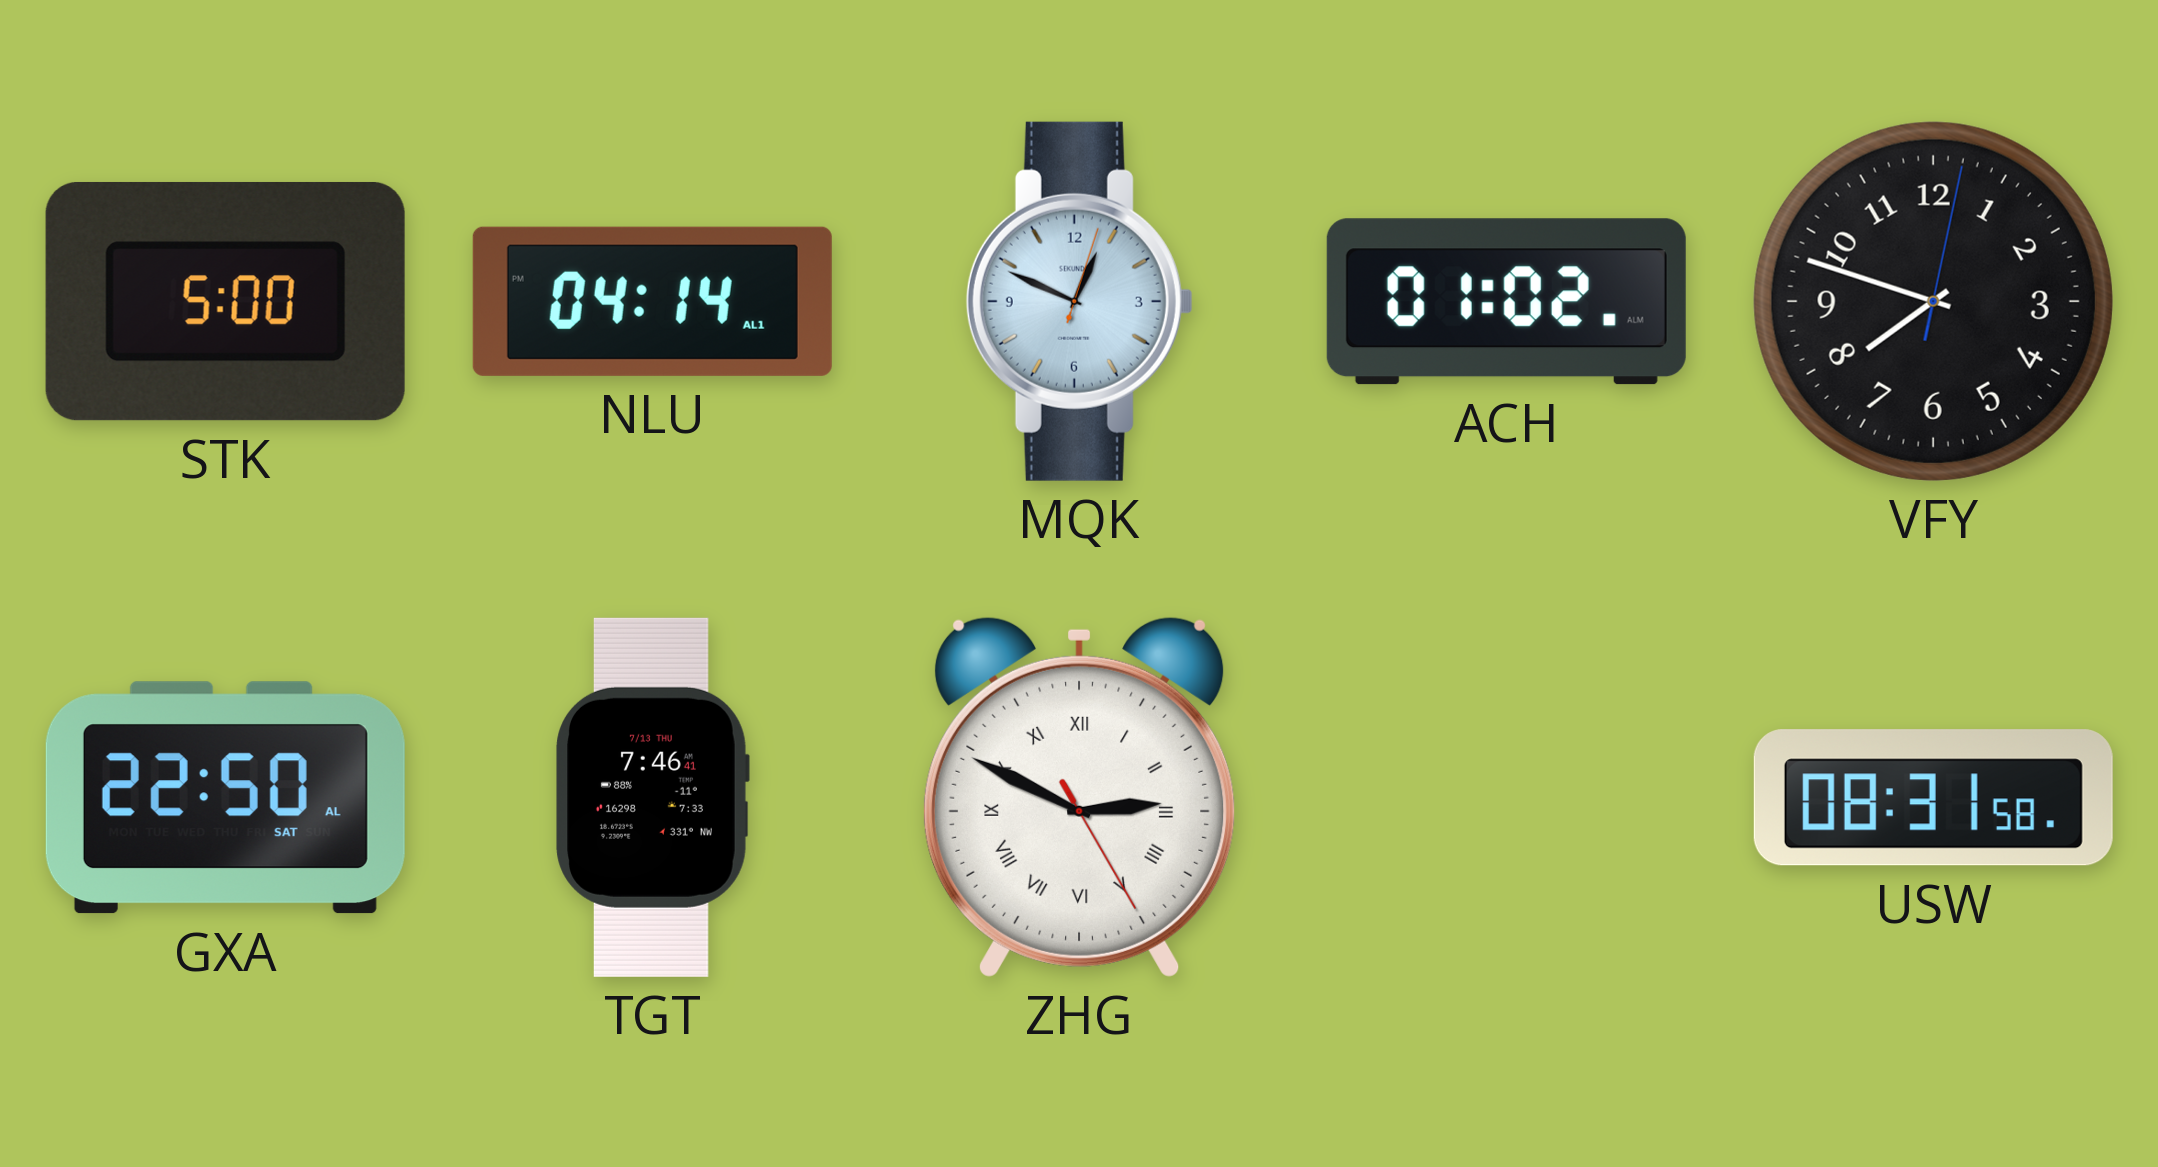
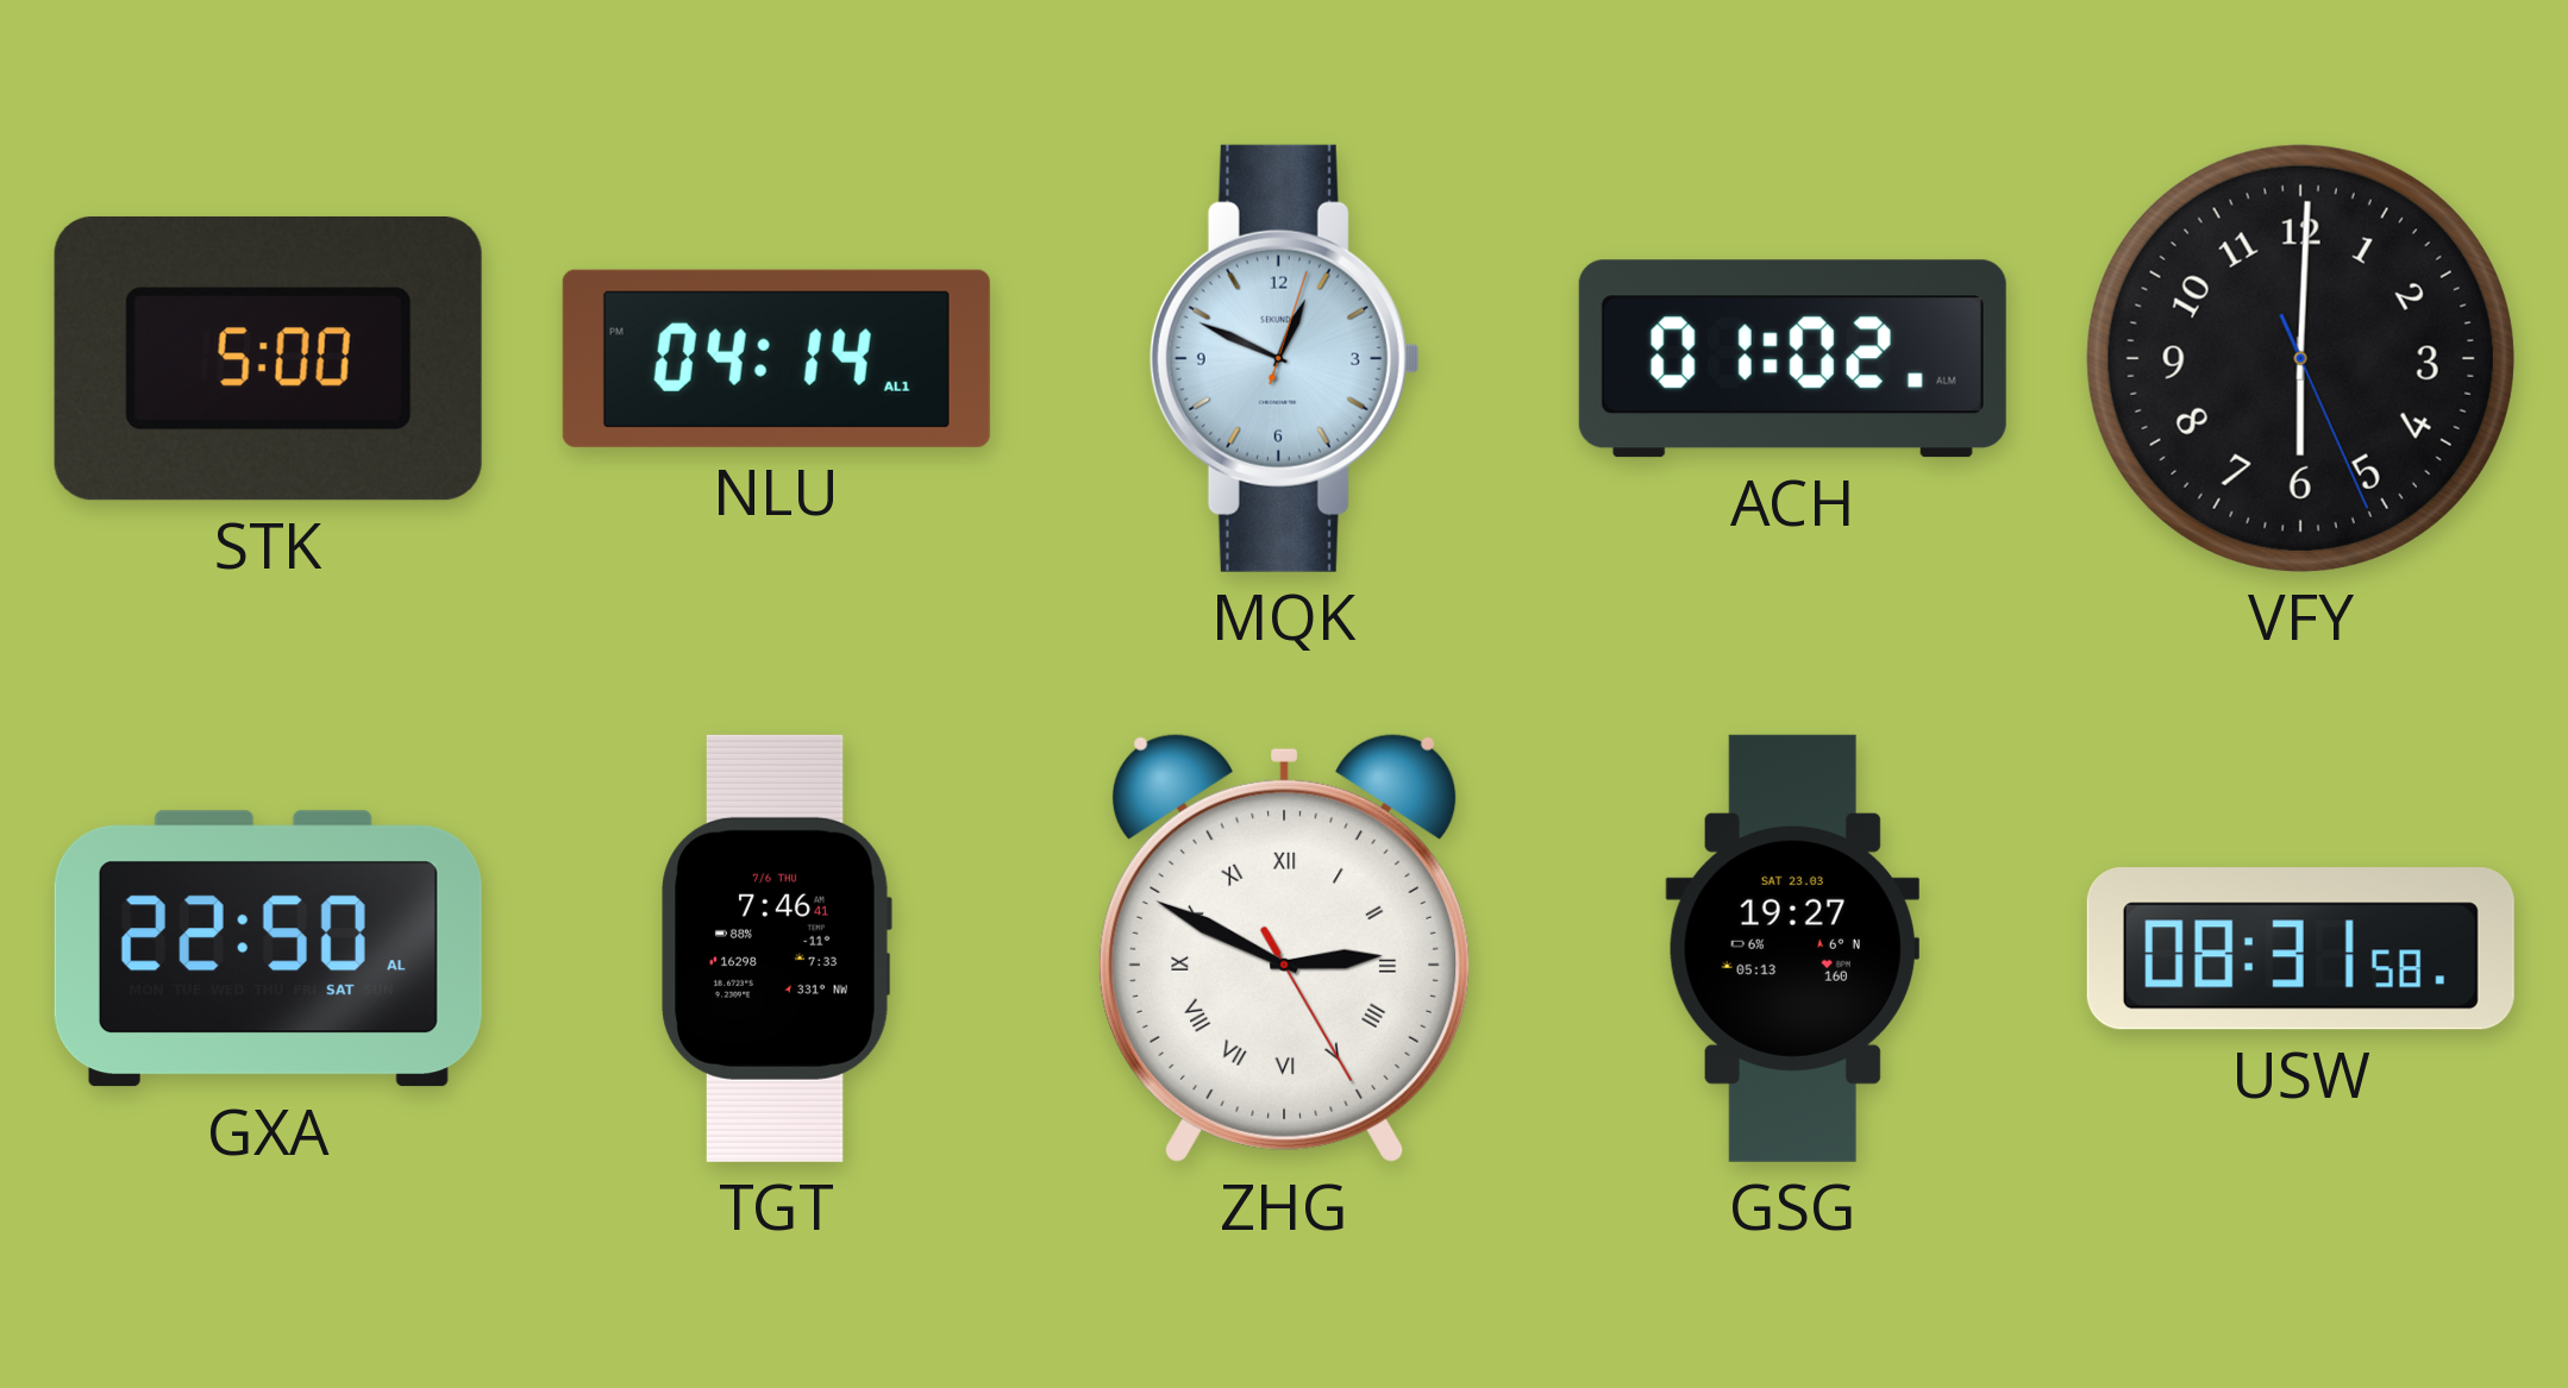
VFY: 7:48 -> 6:00 (2300, 358)
TGT date: 7/13 THU -> 7/6 THU (776, 948)
GSG: none -> 19:27 (1792, 948)
